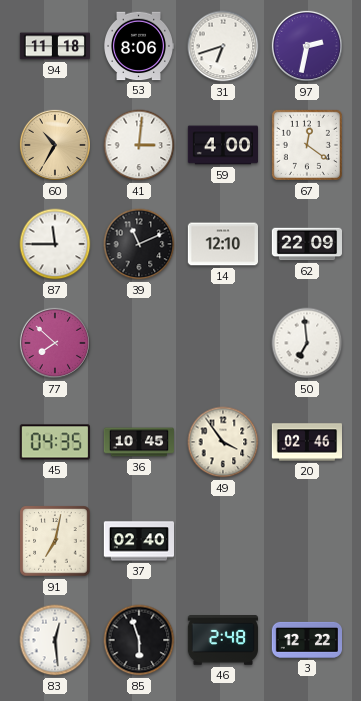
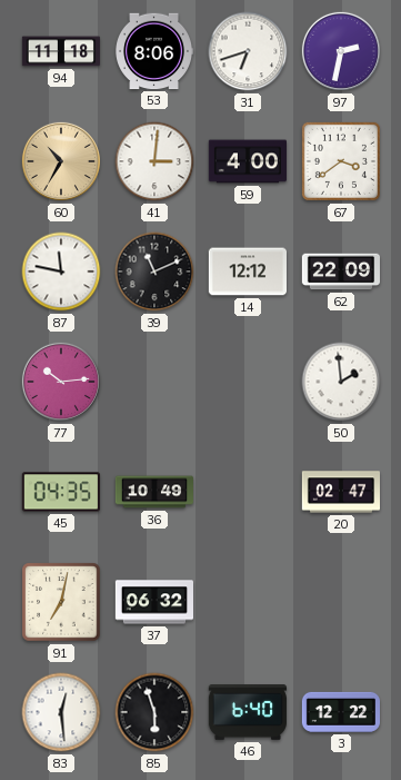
67: 12:21 -> 3:39 (341, 161)
87: 11:45 -> 11:47 (61, 271)
14: 12:10 -> 12:12 (247, 271)
77: 7:52 -> 10:14 (61, 382)
50: 6:59 -> 1:59 (341, 382)
36: 10:45 -> 10:49 (153, 492)
49: 3:54 -> none (223, 442)
20: 02:46 -> 02:47 (340, 492)
37: 02:40 -> 06:32 (153, 602)
46: 2:48 -> 6:40 (248, 713)
